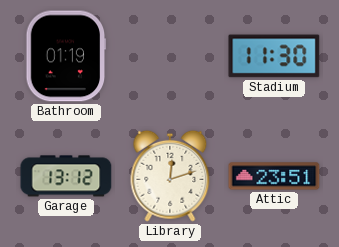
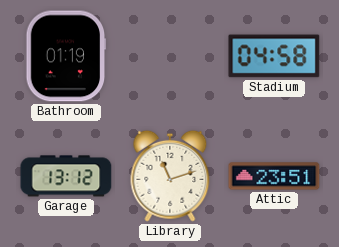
Stadium: 11:30 -> 04:58 (274, 56)
Library: 12:12 -> 11:12 (170, 176)
